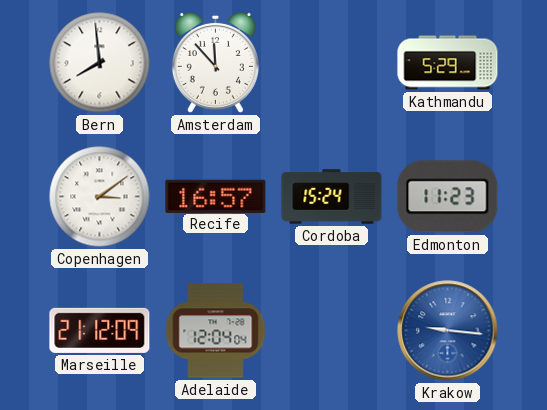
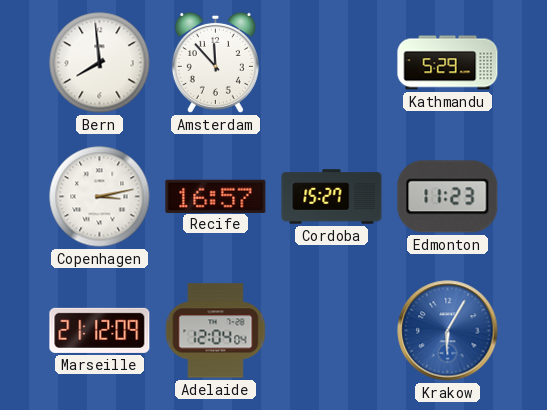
Copenhagen: 3:09 -> 3:13 (100, 197)
Cordoba: 15:24 -> 15:27 (332, 197)
Krakow: 9:16 -> 6:05 (448, 331)
